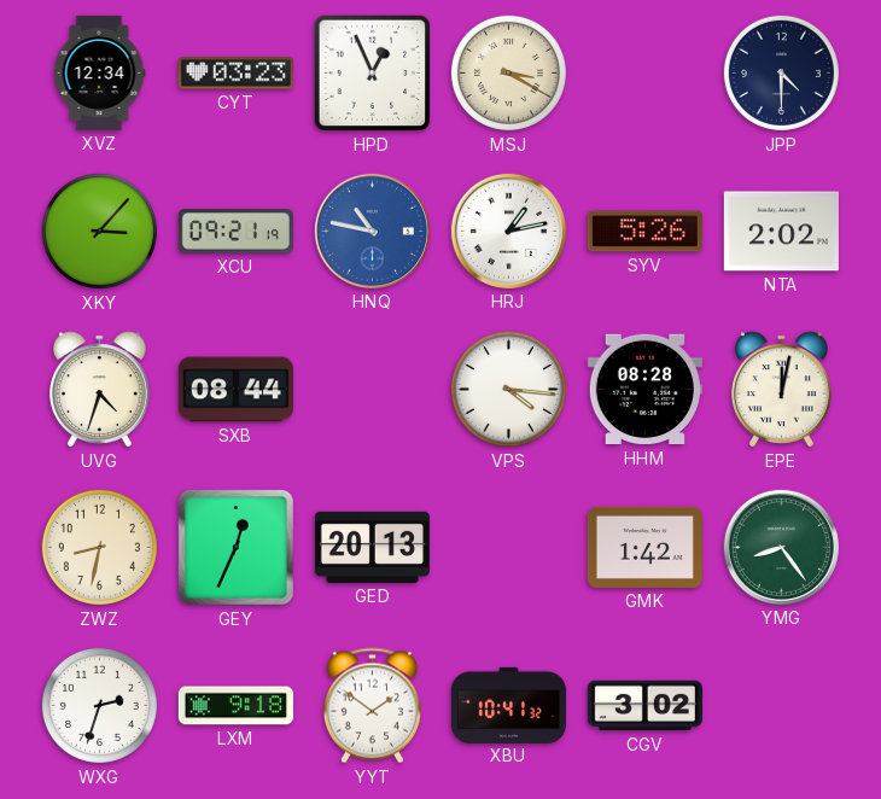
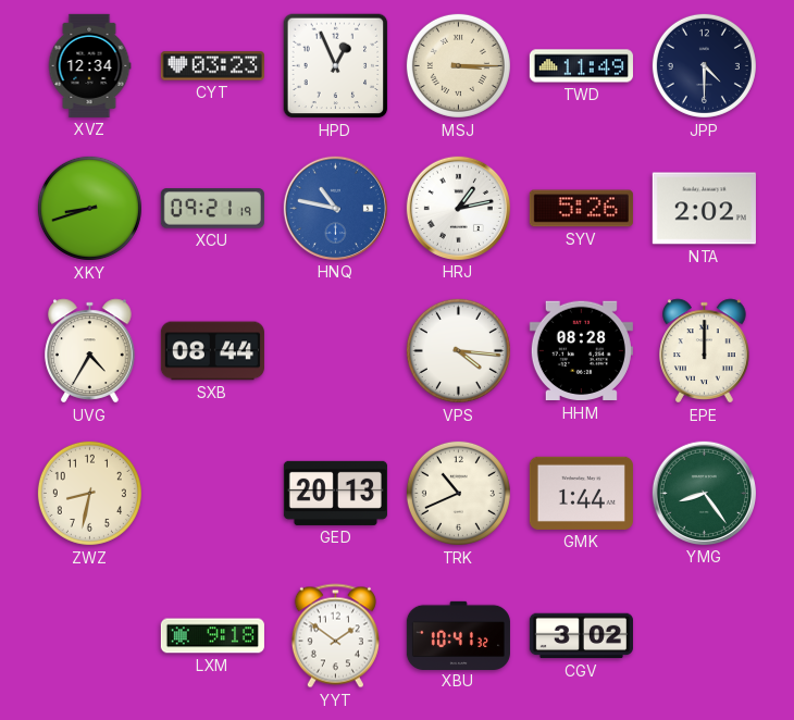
MSJ: 3:20 -> 3:15 (458, 65)
TWD: none -> 11:49 (581, 66)
XKY: 3:07 -> 8:42 (89, 208)
UVG: 4:33 -> 4:35 (90, 351)
EPE: 12:02 -> 12:00 (705, 351)
GEY: 12:34 -> none (235, 547)
TRK: none -> 10:41 (458, 493)
GMK: 1:42 -> 1:44 (581, 493)
WXG: 2:33 -> none (99, 705)
